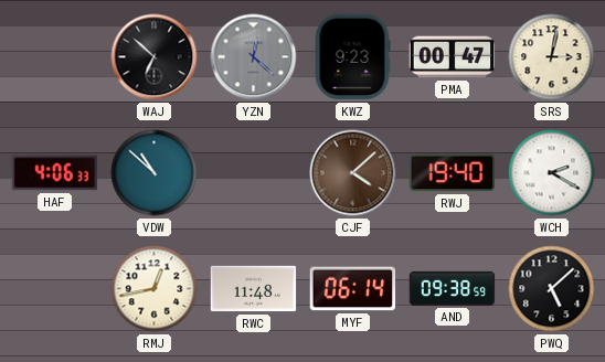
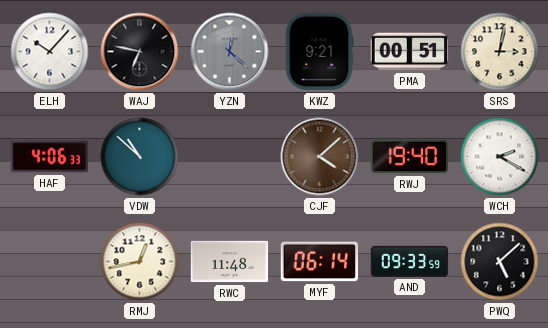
ELH: none -> 10:07 (50, 52)
WAJ: 6:52 -> 6:47 (140, 52)
KWZ: 9:23 -> 9:21 (319, 52)
PMA: 00:47 -> 00:51 (410, 52)
AND: 09:38 -> 09:33 (410, 261)
